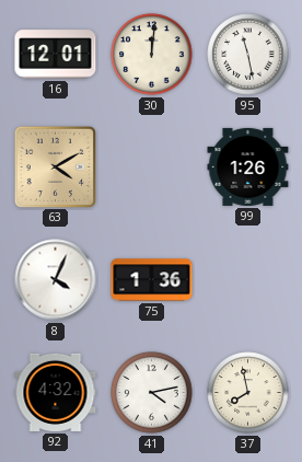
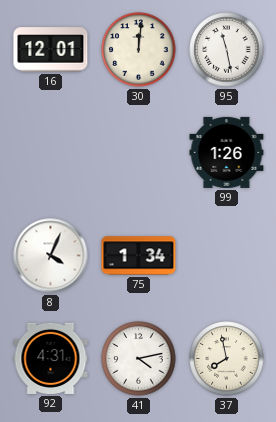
63: 4:10 -> none (55, 166)
75: 1:36 -> 1:34 (139, 256)
92: 4:32 -> 4:31 (51, 358)
